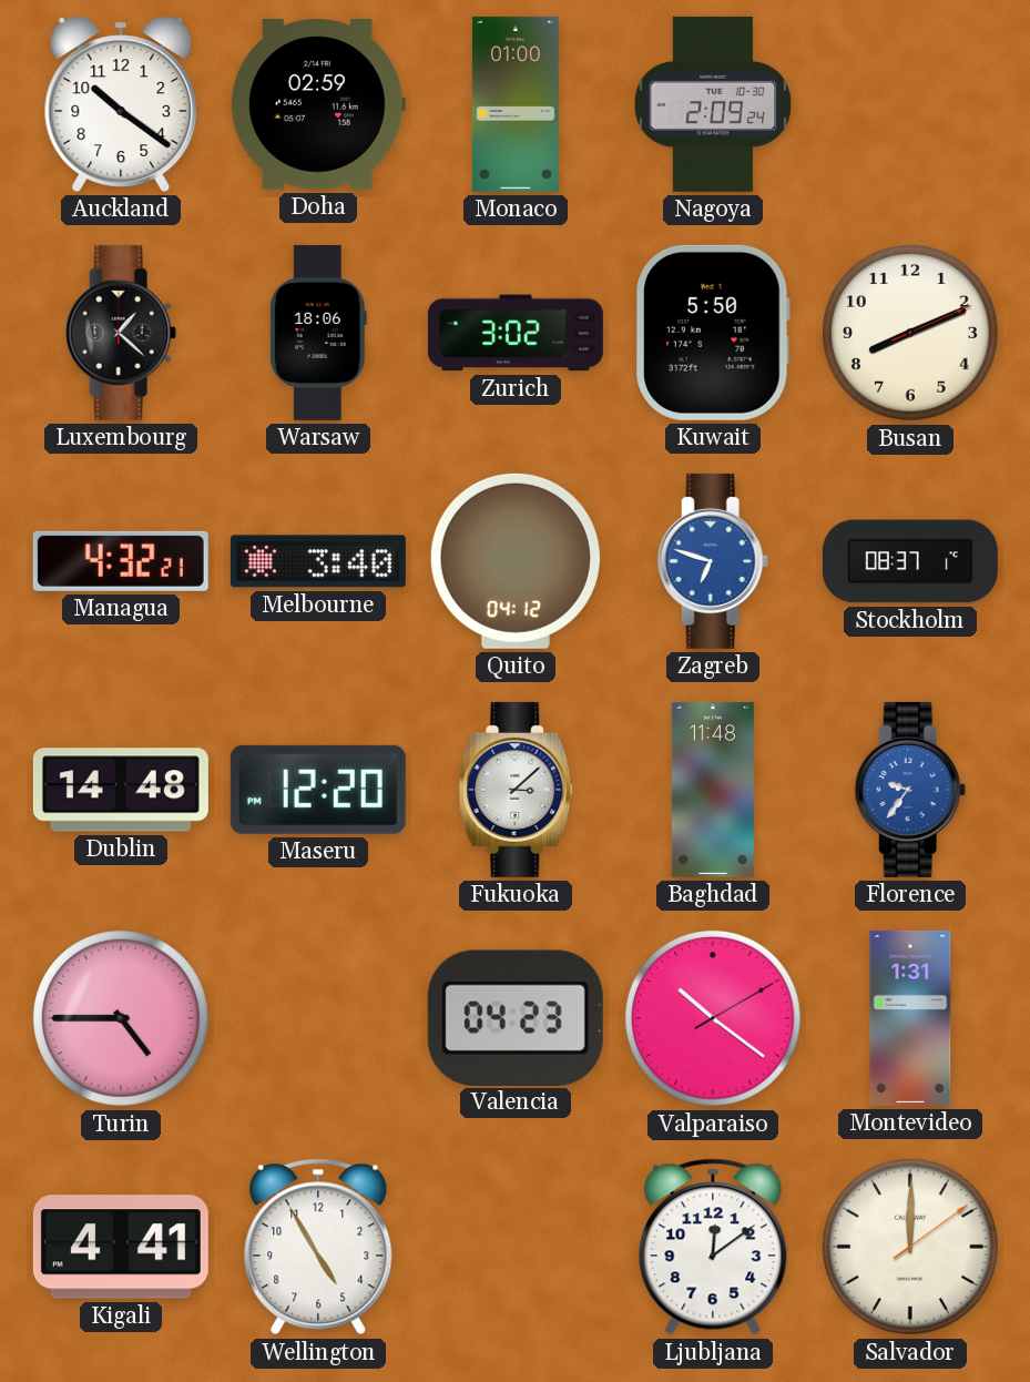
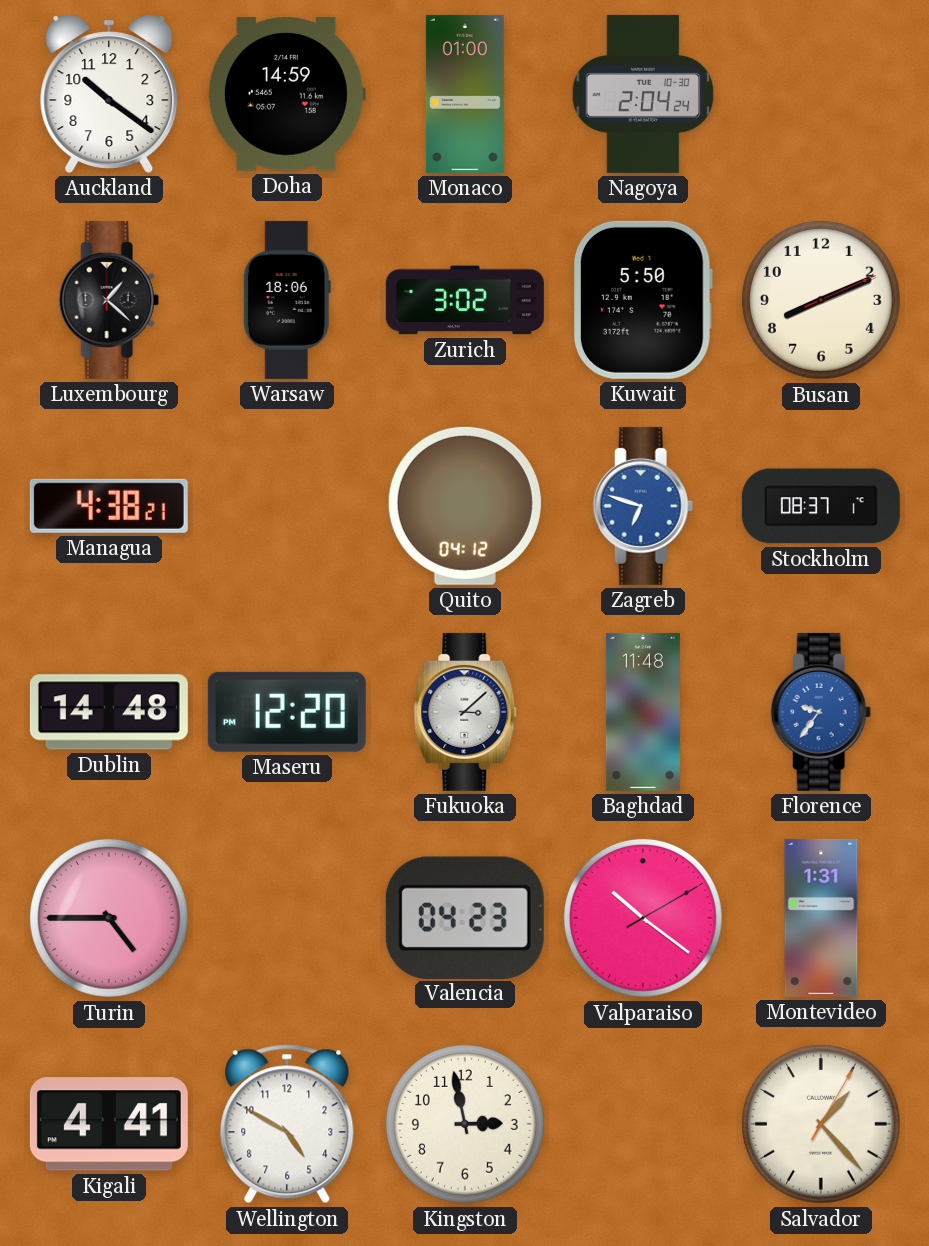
Doha: 02:59 -> 14:59 (286, 95)
Nagoya: 2:09 -> 2:04 (643, 94)
Managua: 4:32 -> 4:38 (109, 506)
Melbourne: 3:40 -> none (318, 561)
Wellington: 4:55 -> 4:50 (287, 1124)
Kingston: none -> 2:58 (465, 1124)
Ljubljana: 12:09 -> none (713, 1247)
Salvador: 12:00 -> 1:23 (821, 1124)
